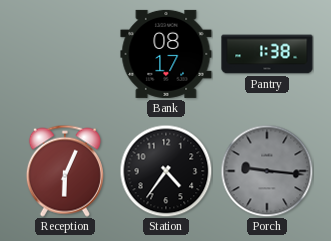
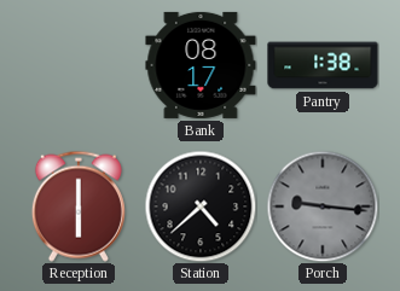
Reception: 6:04 -> 6:00 (79, 206)
Station: 4:36 -> 4:38 (201, 206)
